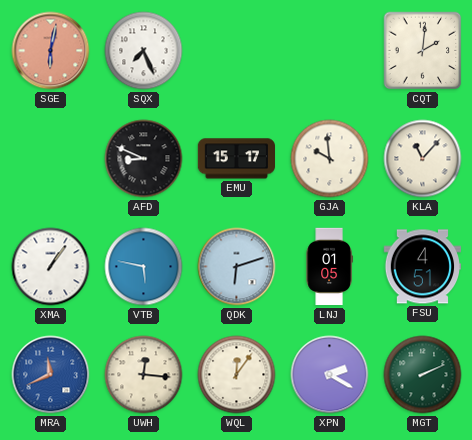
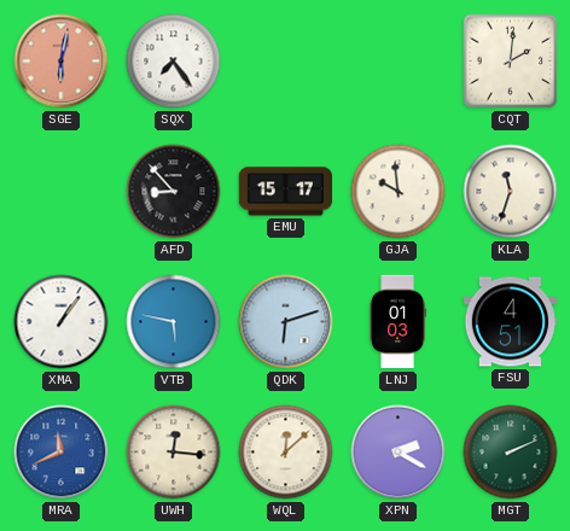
SQX: 7:26 -> 7:24 (174, 62)
AFD: 8:49 -> 8:53 (174, 192)
KLA: 11:07 -> 11:33 (511, 192)
LNJ: 01:05 -> 01:03 (397, 322)
WQL: 12:06 -> 12:08 (286, 453)
